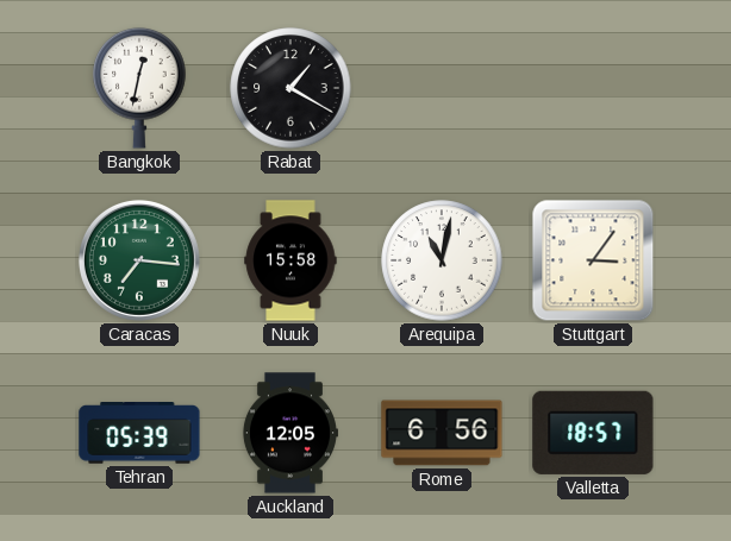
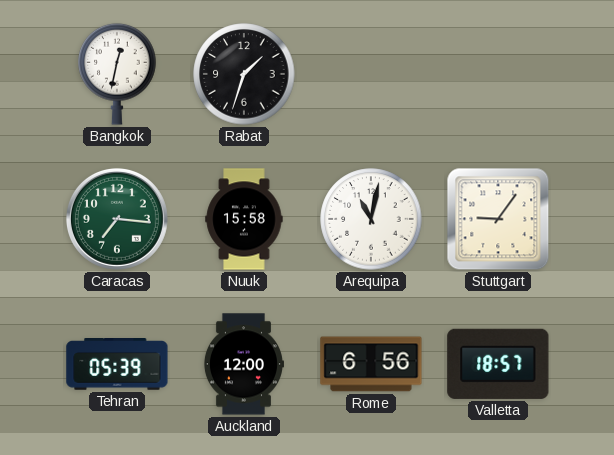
Rabat: 1:20 -> 1:33 (244, 74)
Stuttgart: 3:06 -> 9:06 (498, 219)
Auckland: 12:05 -> 12:00 (243, 364)
